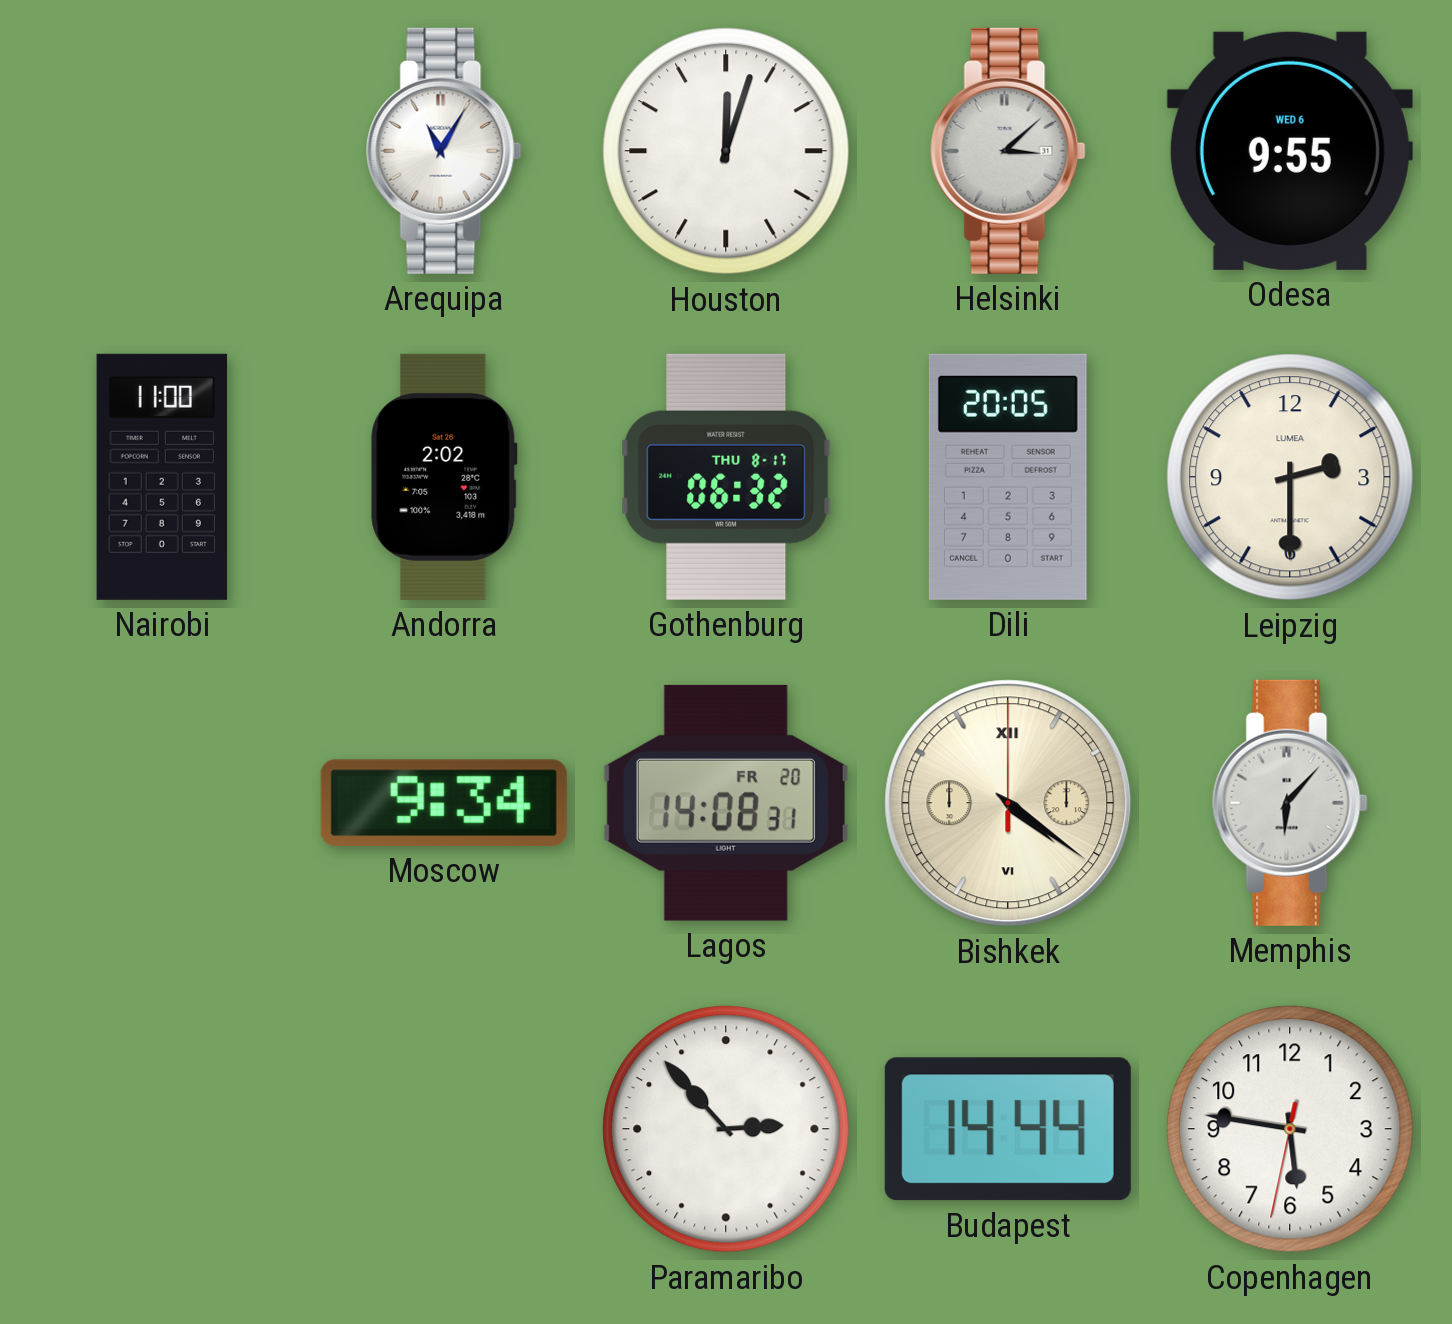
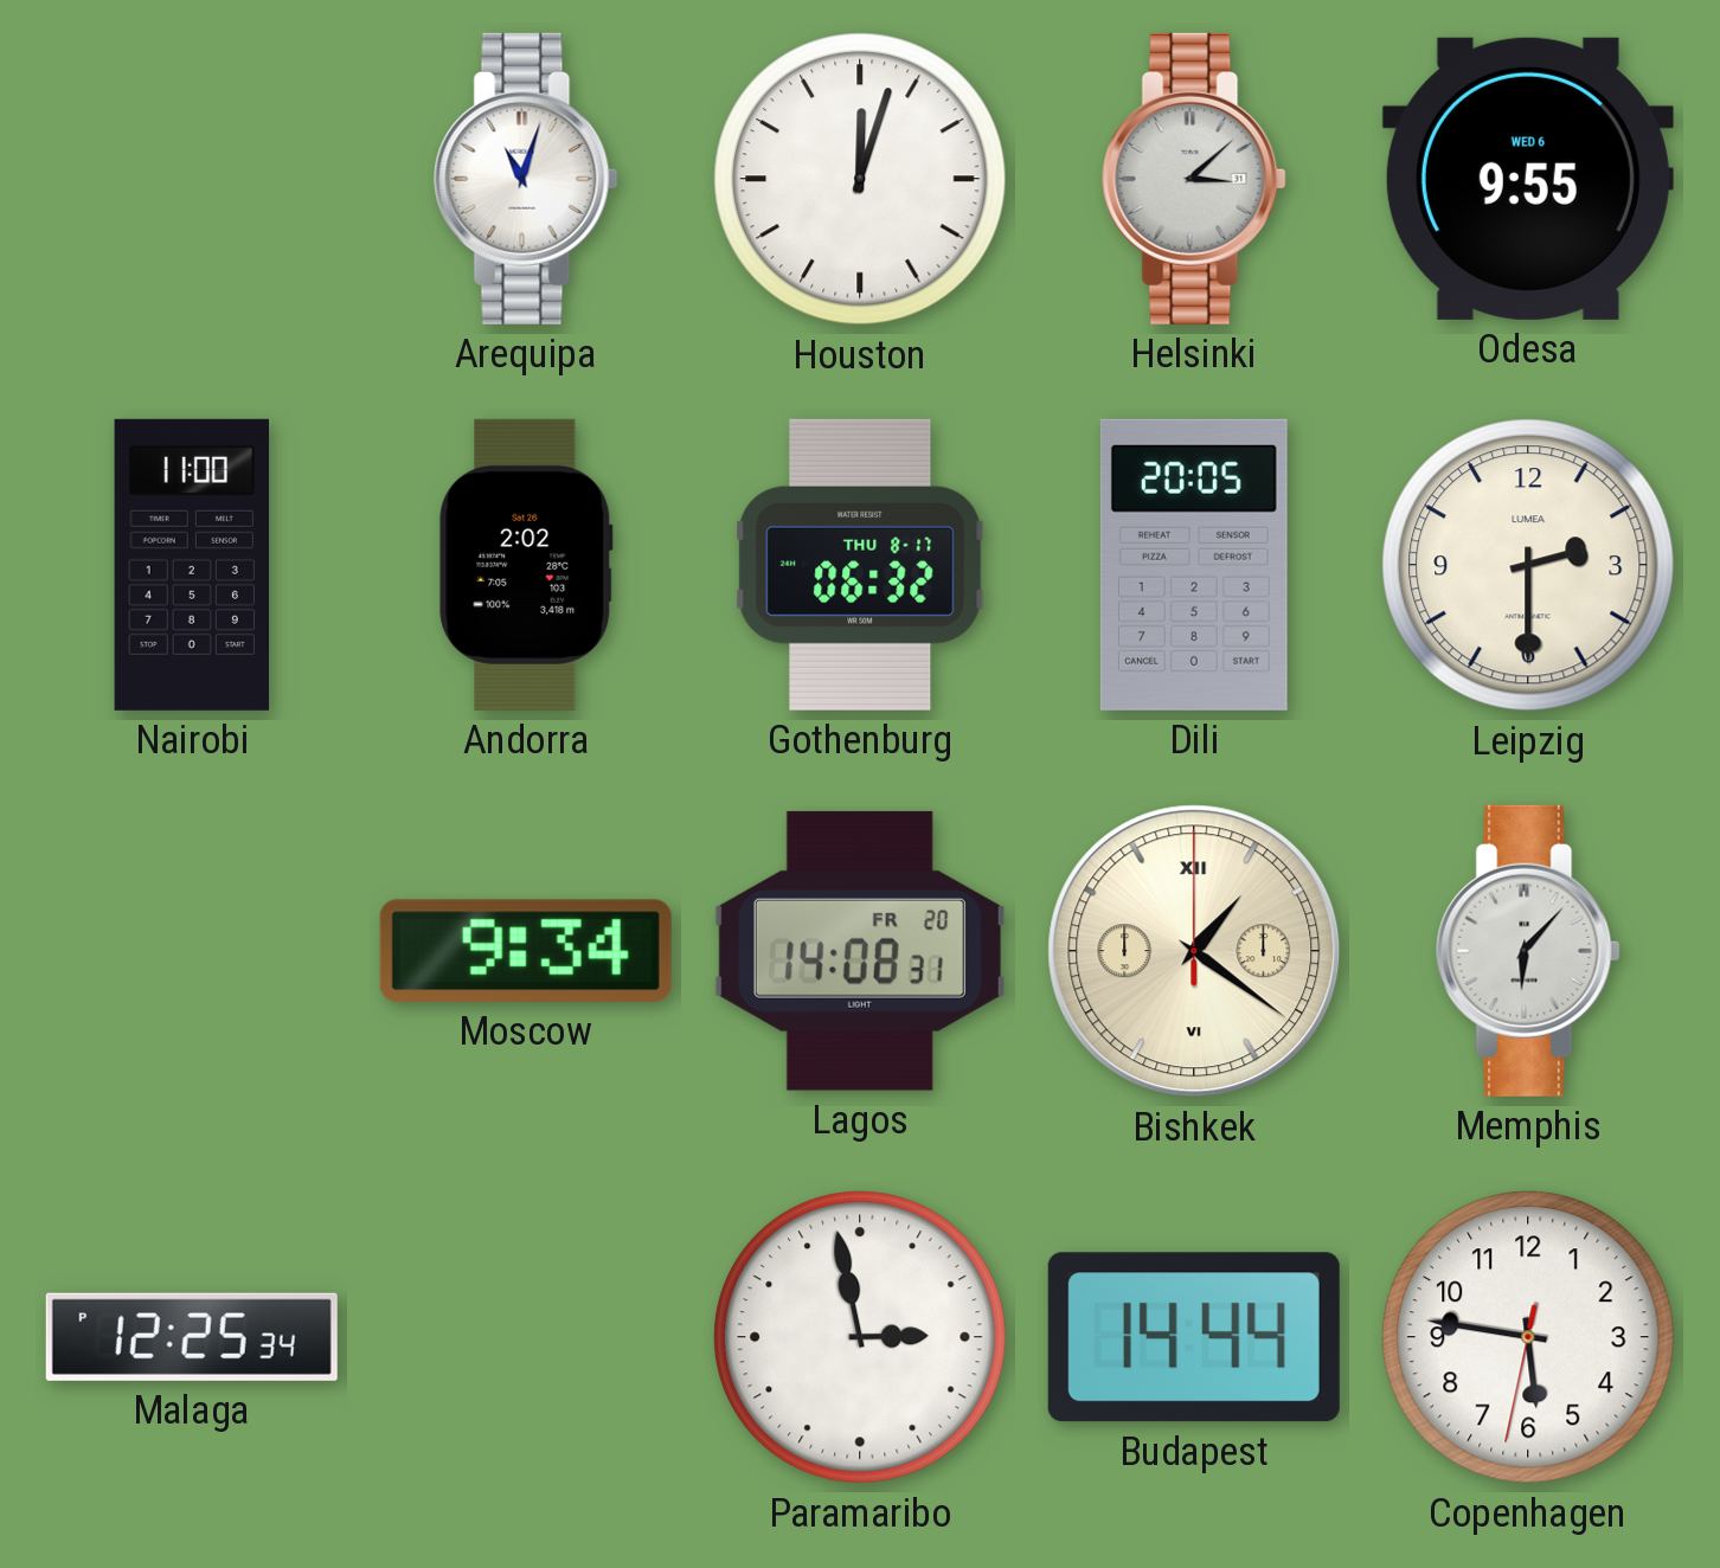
Arequipa: 11:05 -> 11:03 (526, 179)
Bishkek: 4:21 -> 1:21 (1194, 951)
Malaga: none -> 12:25 (192, 1337)
Paramaribo: 2:53 -> 2:58 (860, 1337)
